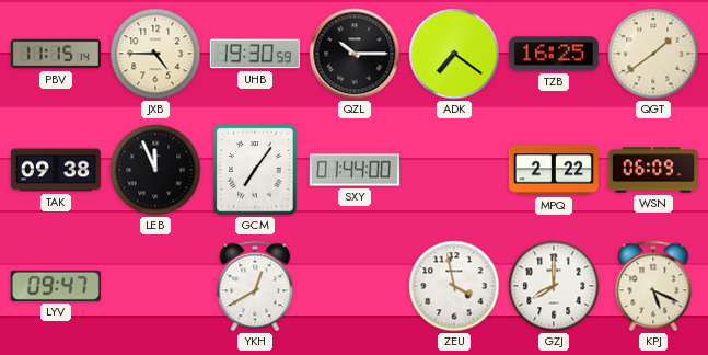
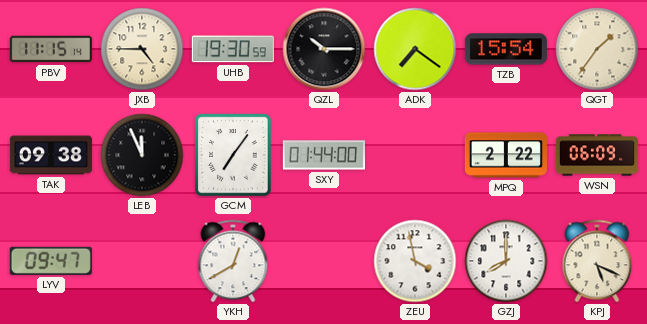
TZB: 16:25 -> 15:54 (506, 49)
QGT: 1:39 -> 1:36 (597, 49)
